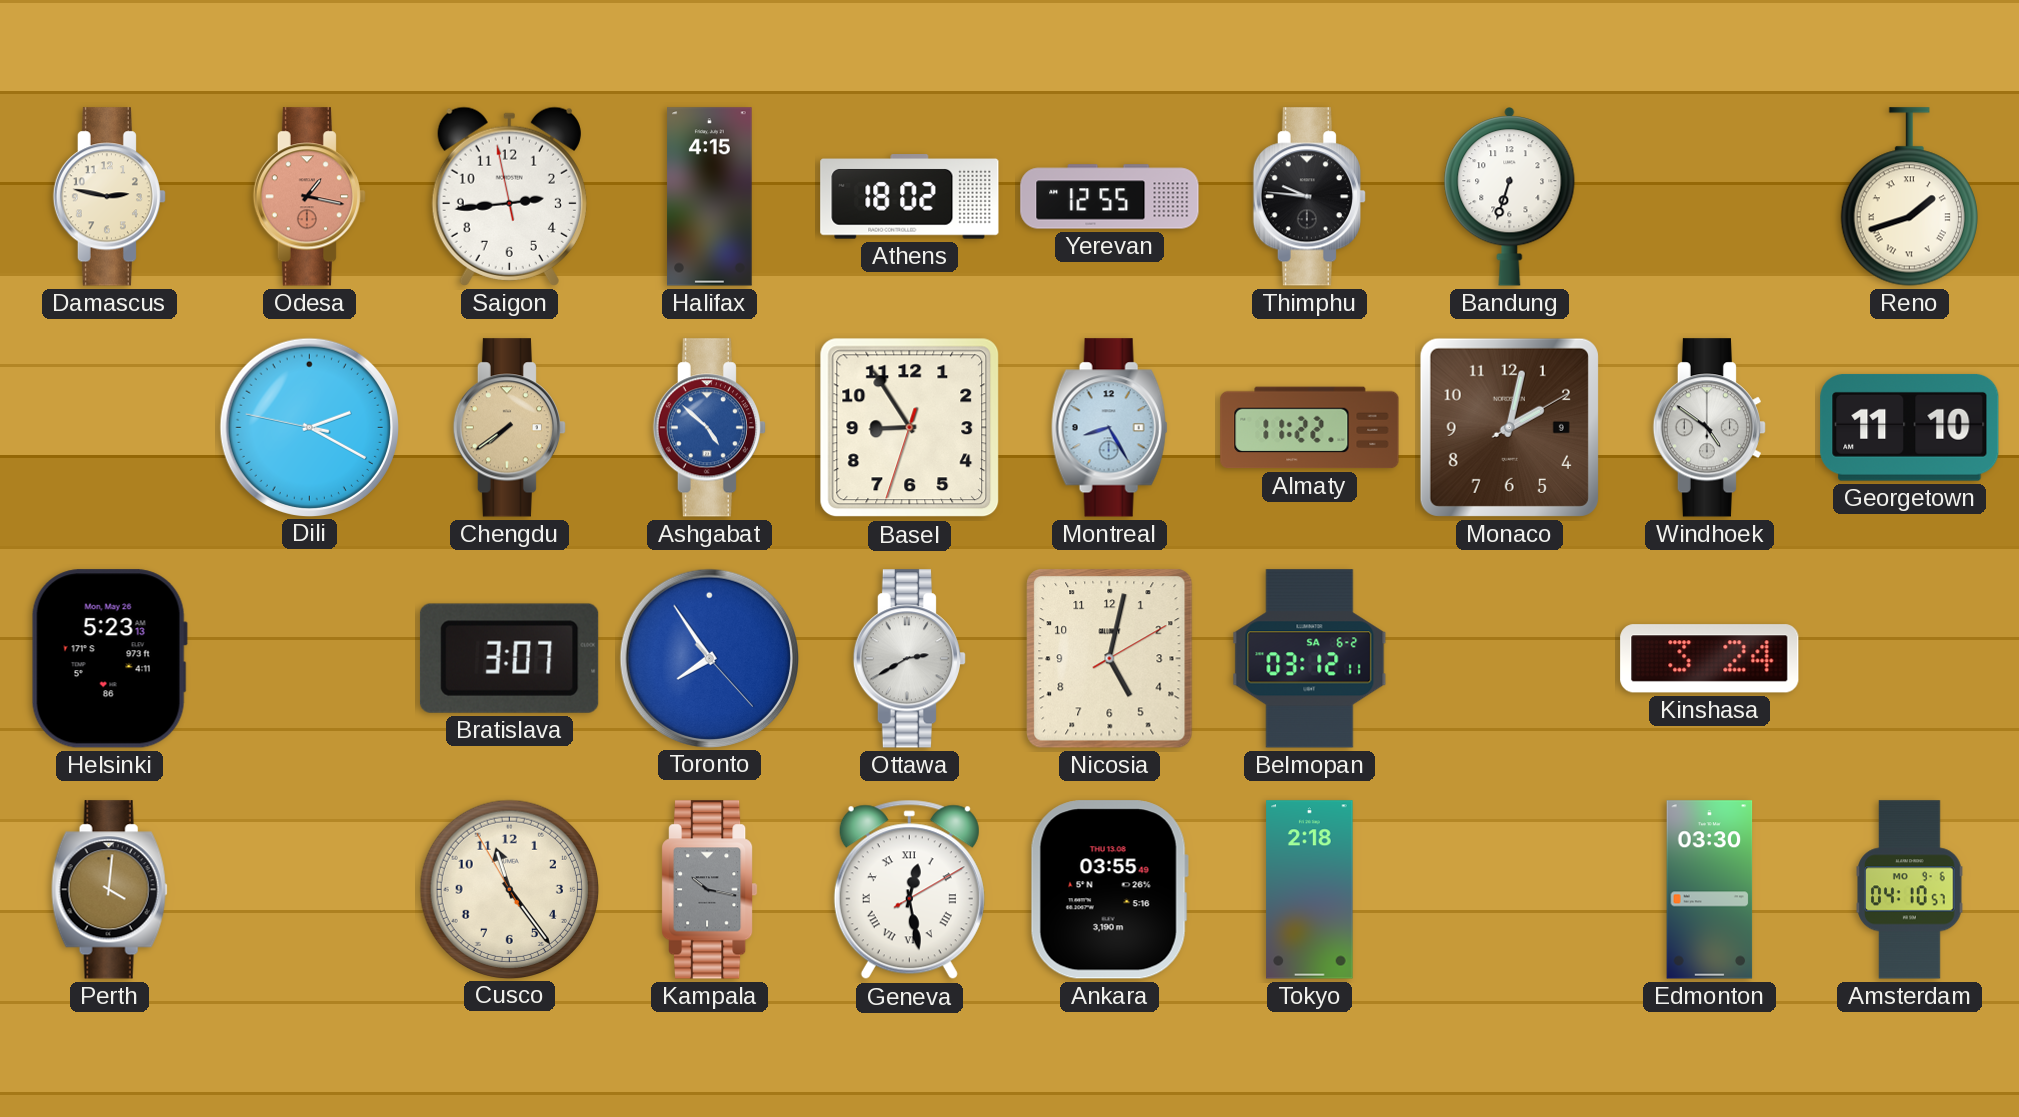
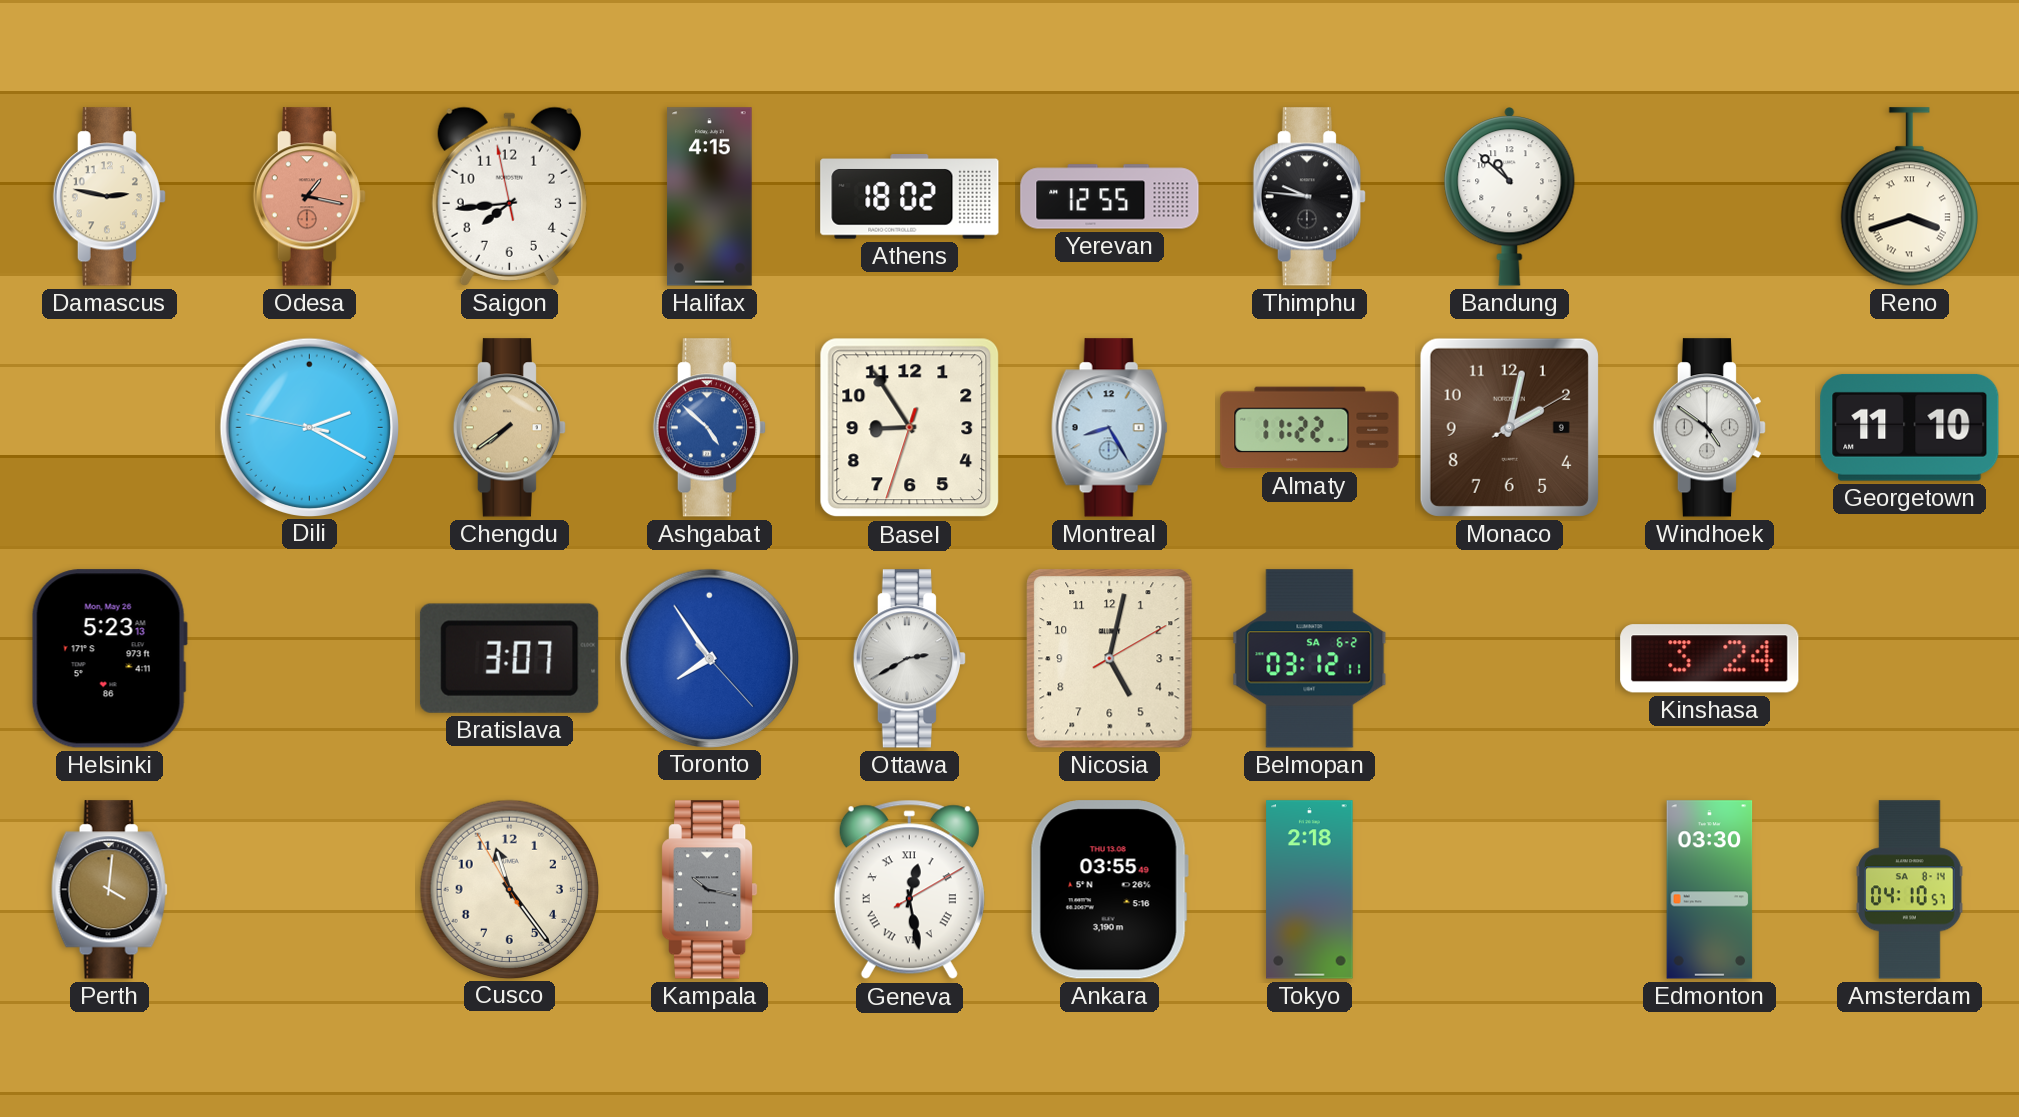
Saigon: 2:43 -> 7:43 (509, 196)
Bandung: 6:33 -> 10:52 (1510, 197)
Reno: 1:42 -> 3:42 (1909, 197)
Amsterdam date: MO 9-6 -> SA 8-14 (1910, 890)
